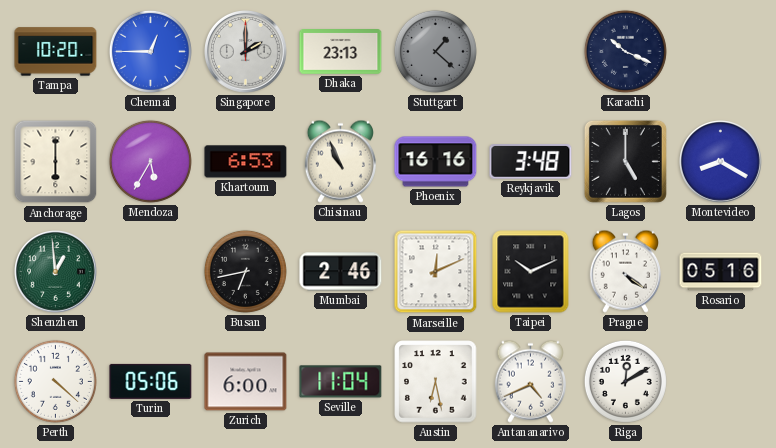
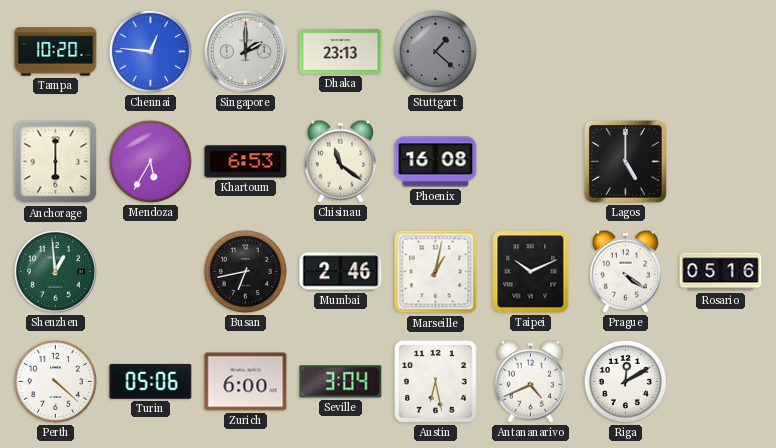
Chennai: 12:45 -> 12:46 (150, 51)
Karachi: 10:19 -> none (625, 51)
Chisinau: 10:56 -> 11:21 (340, 161)
Phoenix: 16:16 -> 16:08 (436, 162)
Reykjavik: 3:48 -> none (531, 162)
Montevideo: 8:20 -> none (721, 162)
Marseille: 12:11 -> 1:02 (436, 272)
Seville: 11:04 -> 3:04 (341, 382)
